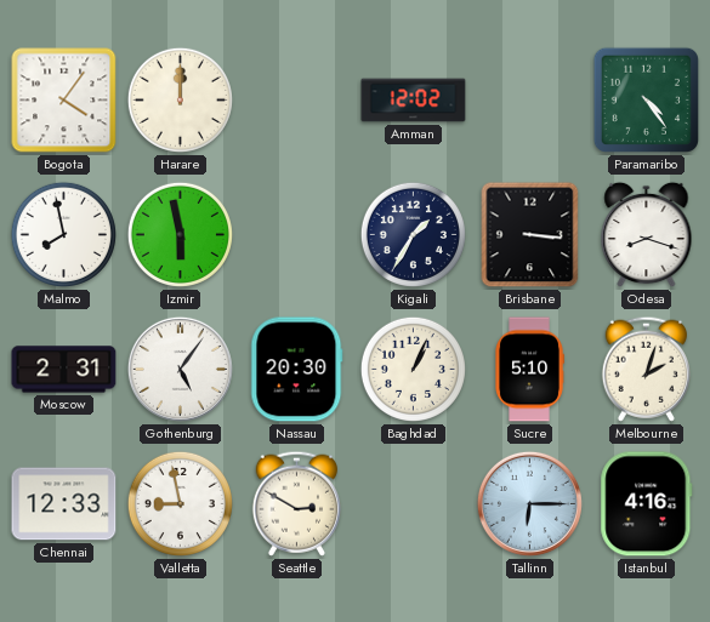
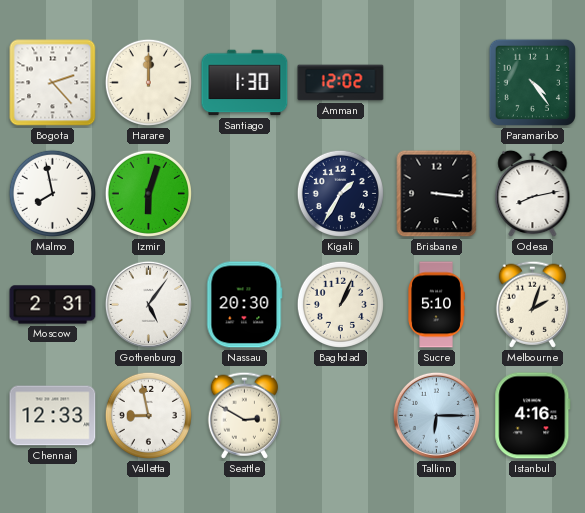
Bogota: 4:06 -> 2:23 (53, 83)
Santiago: none -> 1:30 (245, 83)
Izmir: 5:58 -> 6:03 (148, 193)
Odesa: 8:18 -> 8:13 (533, 194)
